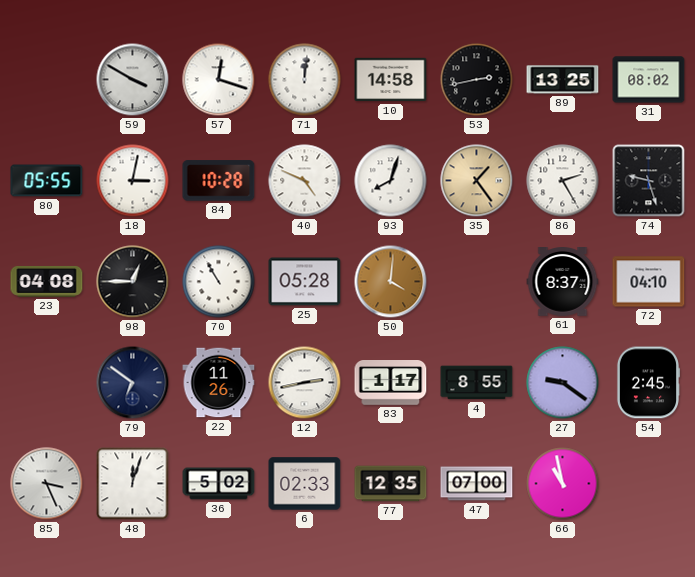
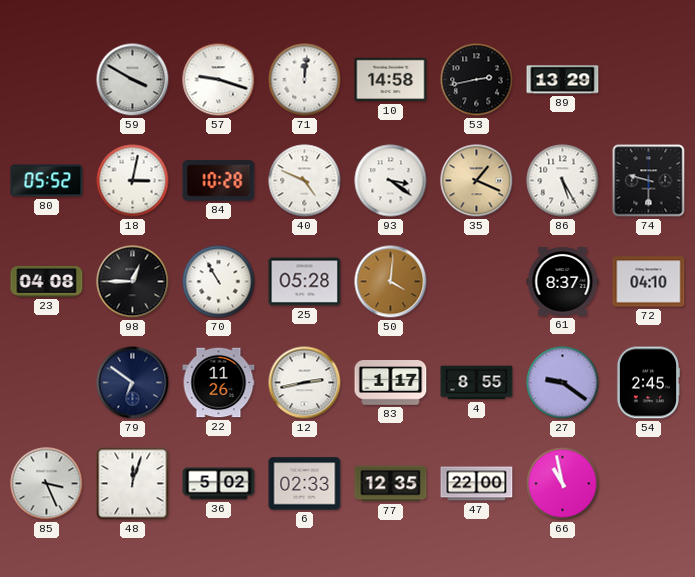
57: 12:18 -> 9:18 (219, 80)
89: 13:25 -> 13:29 (563, 80)
31: 08:02 -> none (649, 80)
80: 05:55 -> 05:52 (47, 181)
93: 8:03 -> 3:21 (391, 181)
35: 1:24 -> 1:19 (477, 181)
86: 2:25 -> 5:25 (563, 181)
74: 9:27 -> 9:30 (649, 181)
47: 07:00 -> 22:00 (477, 484)
